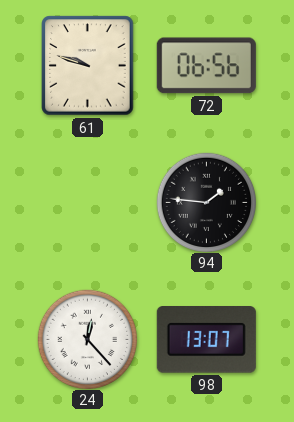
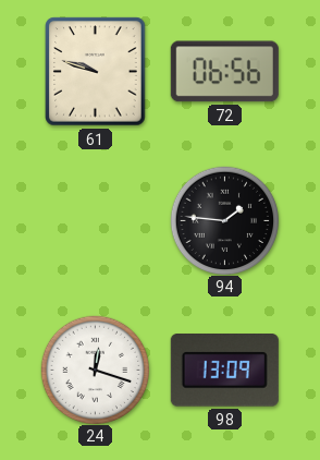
24: 12:23 -> 12:18 (95, 370)
98: 13:07 -> 13:09 (224, 371)
